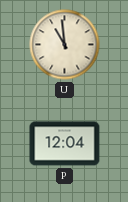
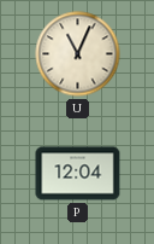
U: 10:59 -> 11:04 (78, 54)
